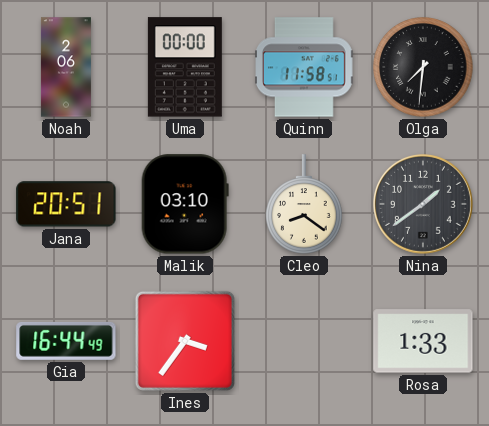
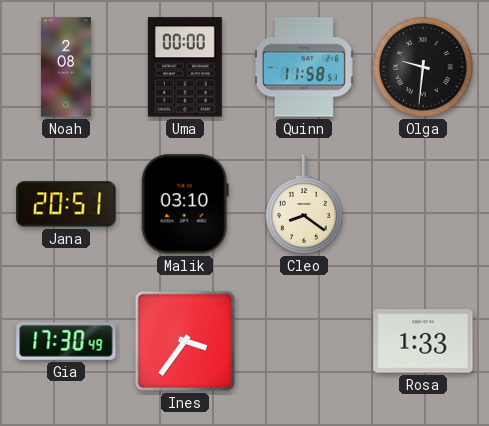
Noah: 2:06 -> 2:08 (66, 67)
Olga: 7:31 -> 9:31 (423, 67)
Nina: 1:39 -> none (423, 204)
Gia: 16:44 -> 17:30 (66, 341)
